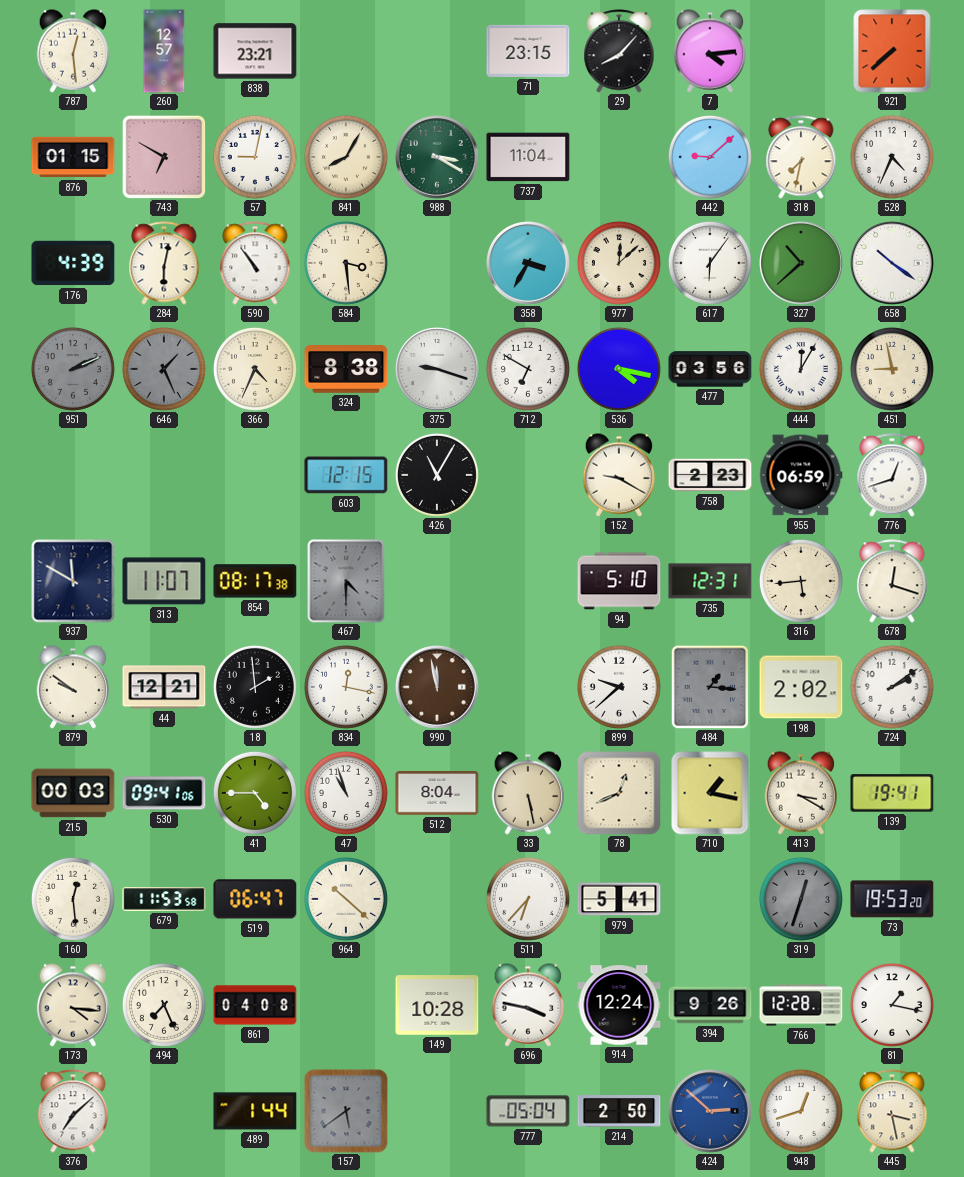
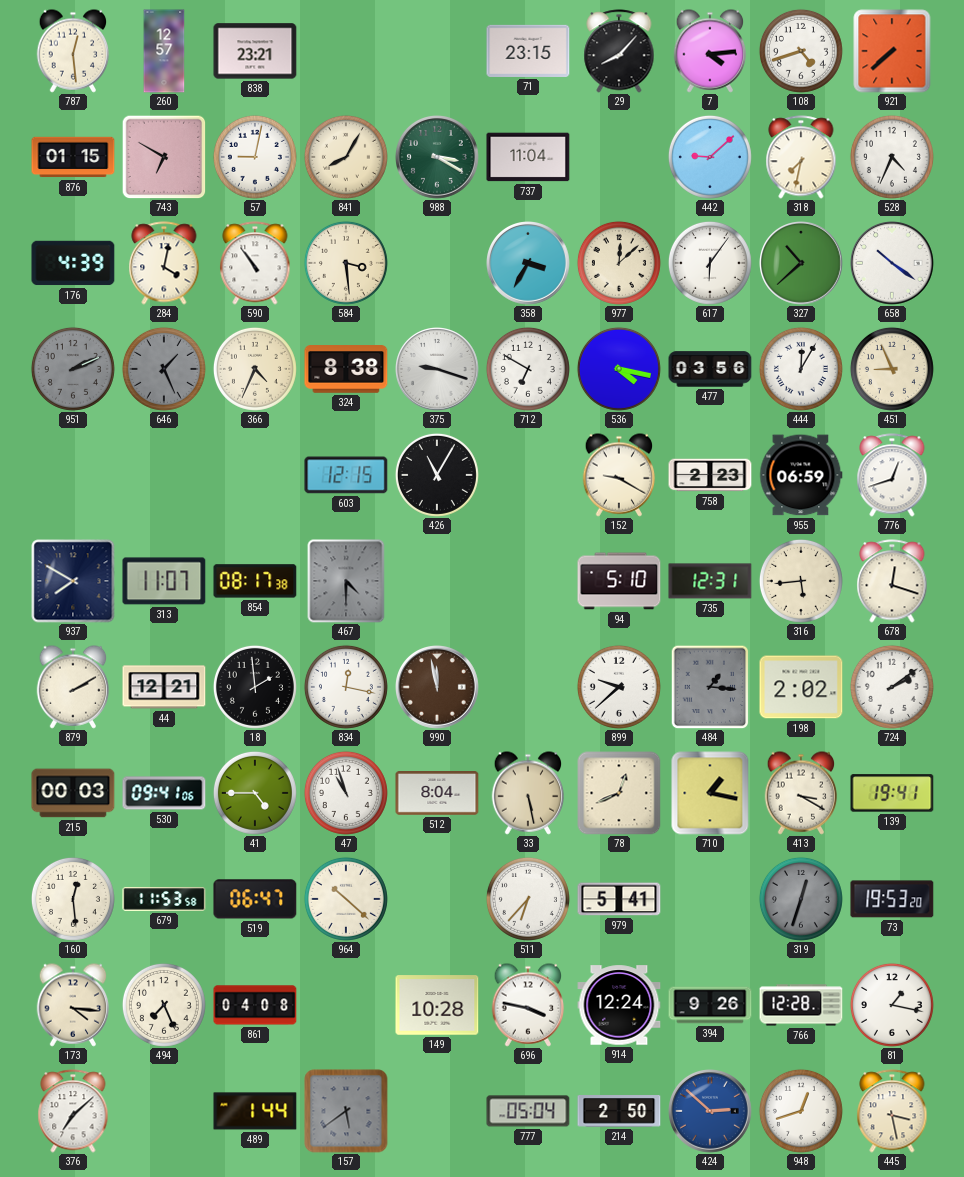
108: none -> 4:42 (801, 51)
284: 6:02 -> 4:02 (164, 263)
451: 8:58 -> 8:56 (892, 369)
937: 11:50 -> 7:50 (73, 581)
879: 9:51 -> 2:10 (73, 687)
